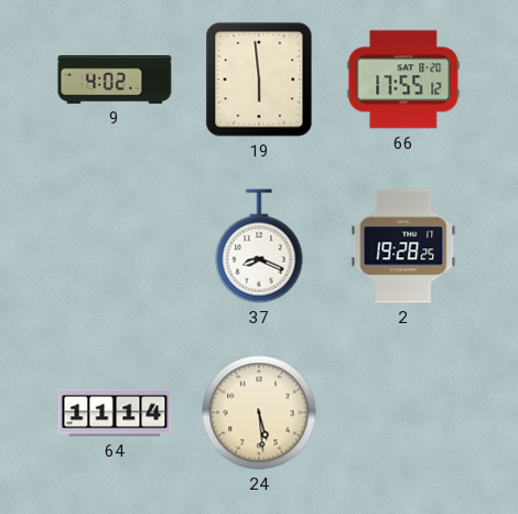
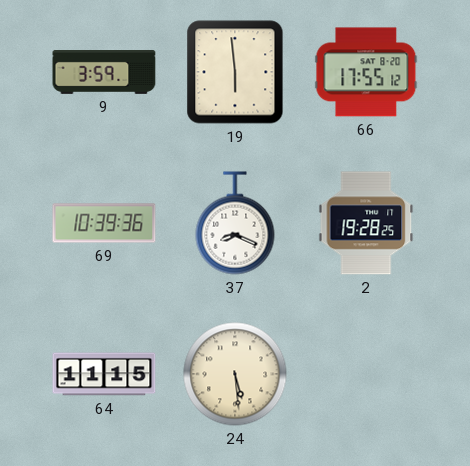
9: 4:02 -> 3:59 (104, 73)
69: none -> 10:39 (104, 223)
64: 11:14 -> 11:15 (104, 374)
